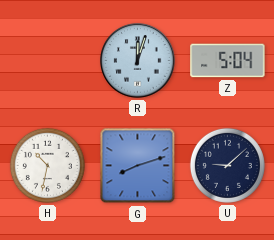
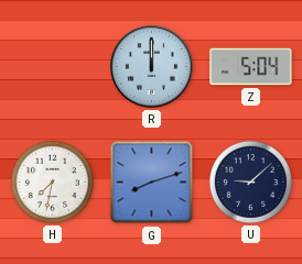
R: 12:03 -> 12:00 (152, 67)
H: 10:32 -> 7:32 (52, 182)
